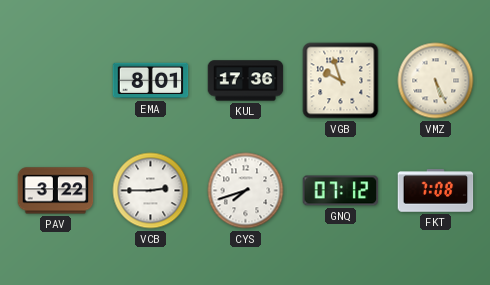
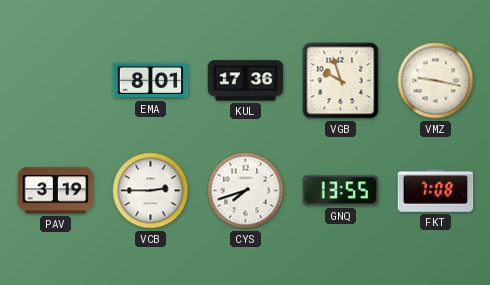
VMZ: 5:26 -> 9:17 (436, 81)
PAV: 3:22 -> 3:19 (56, 191)
GNQ: 07:12 -> 13:55 (341, 191)
